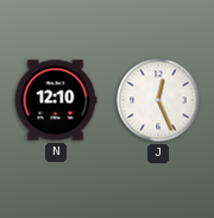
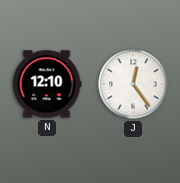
J: 12:26 -> 12:24 (133, 84)
